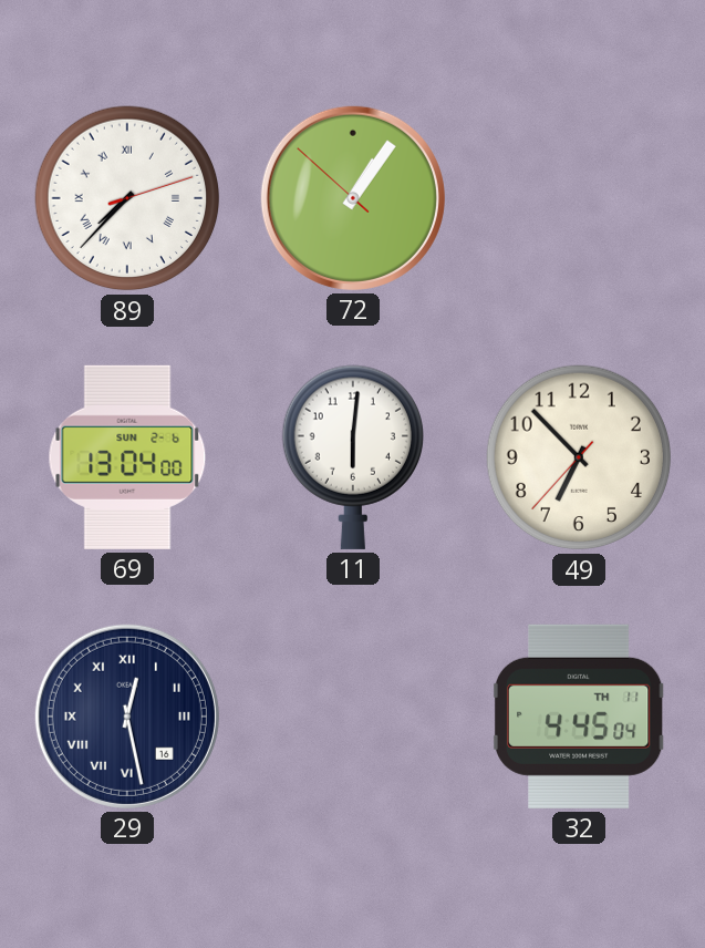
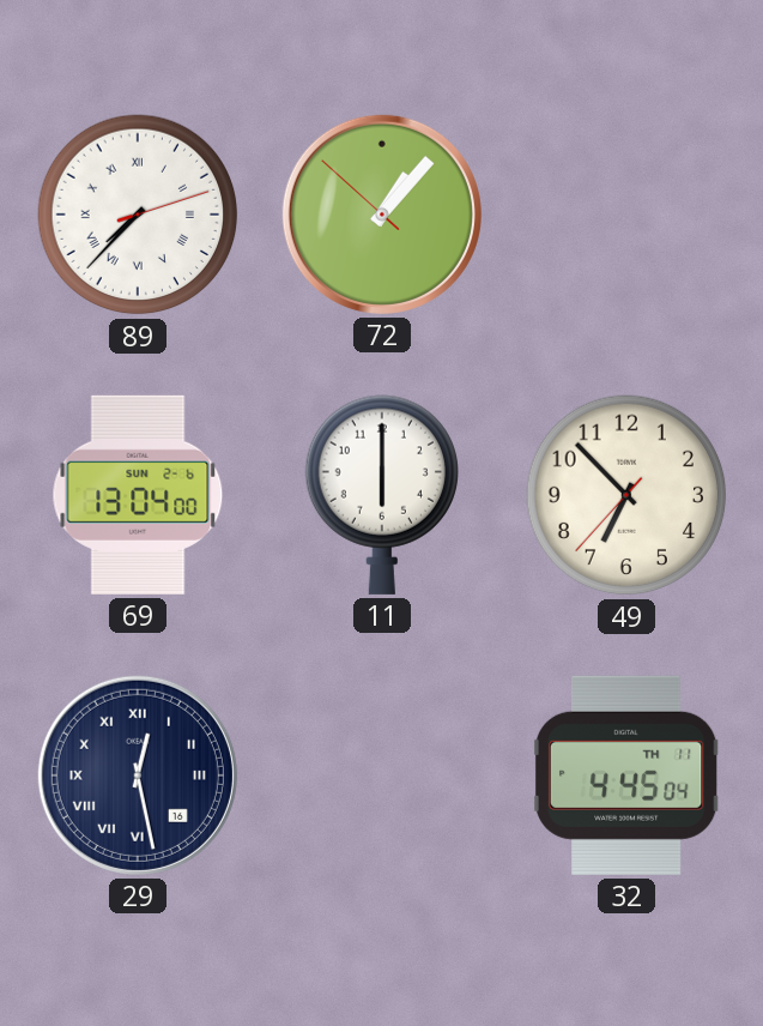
72: 1:05 -> 1:06 (382, 215)
11: 6:01 -> 6:00 (382, 495)
